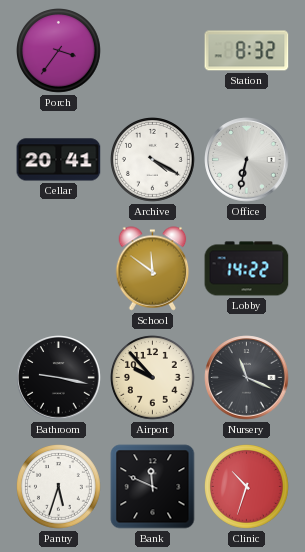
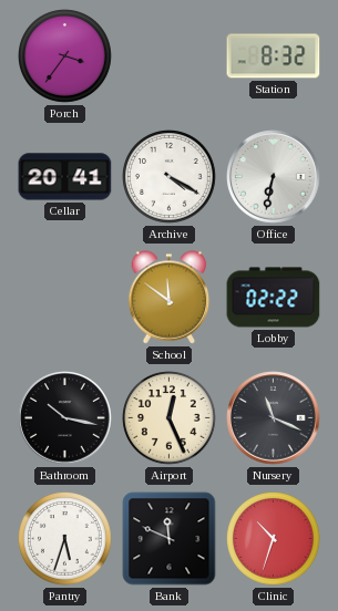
Lobby: 14:22 -> 02:22 (274, 298)
Bathroom: 9:17 -> 10:17 (65, 418)
Airport: 9:53 -> 12:26 (170, 418)
